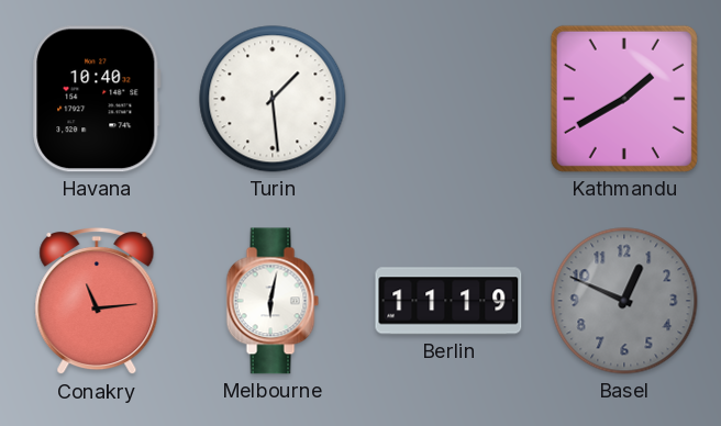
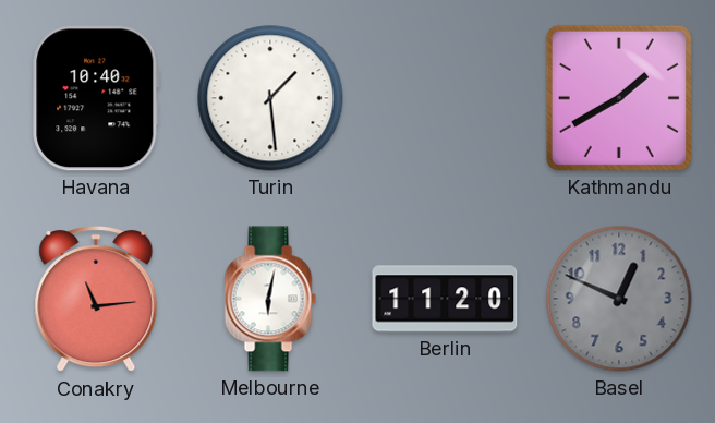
Berlin: 11:19 -> 11:20 (445, 299)
